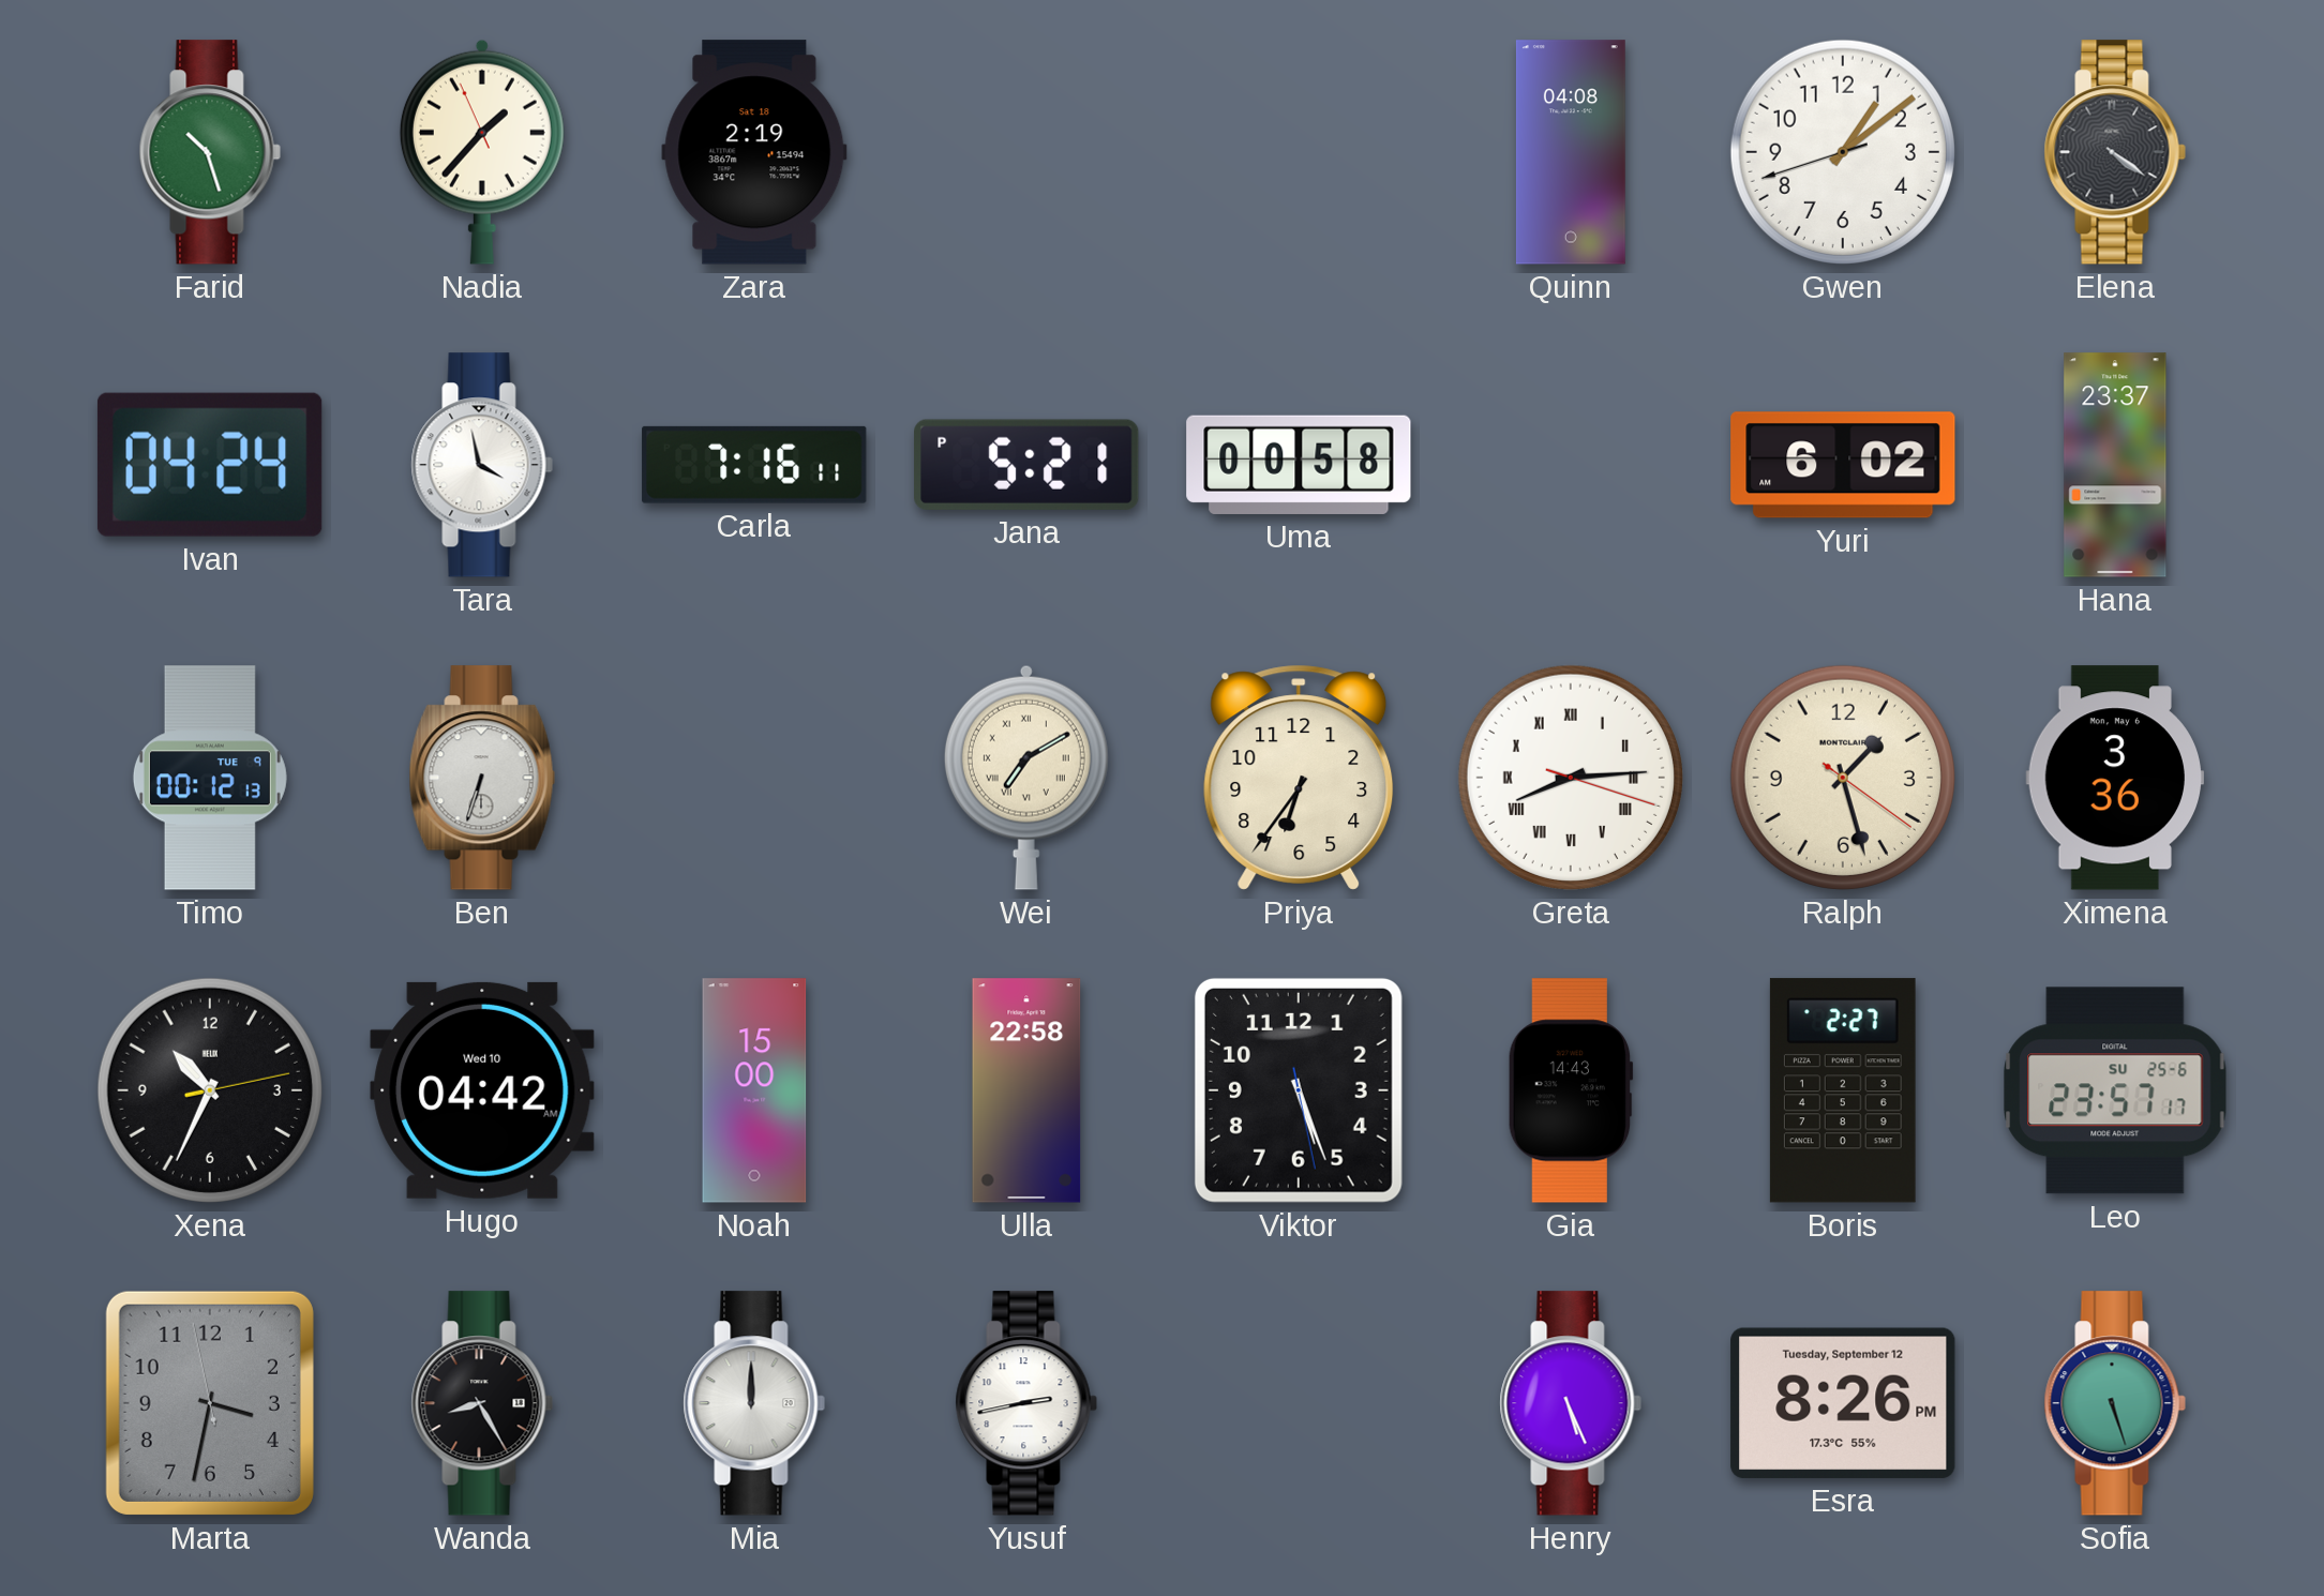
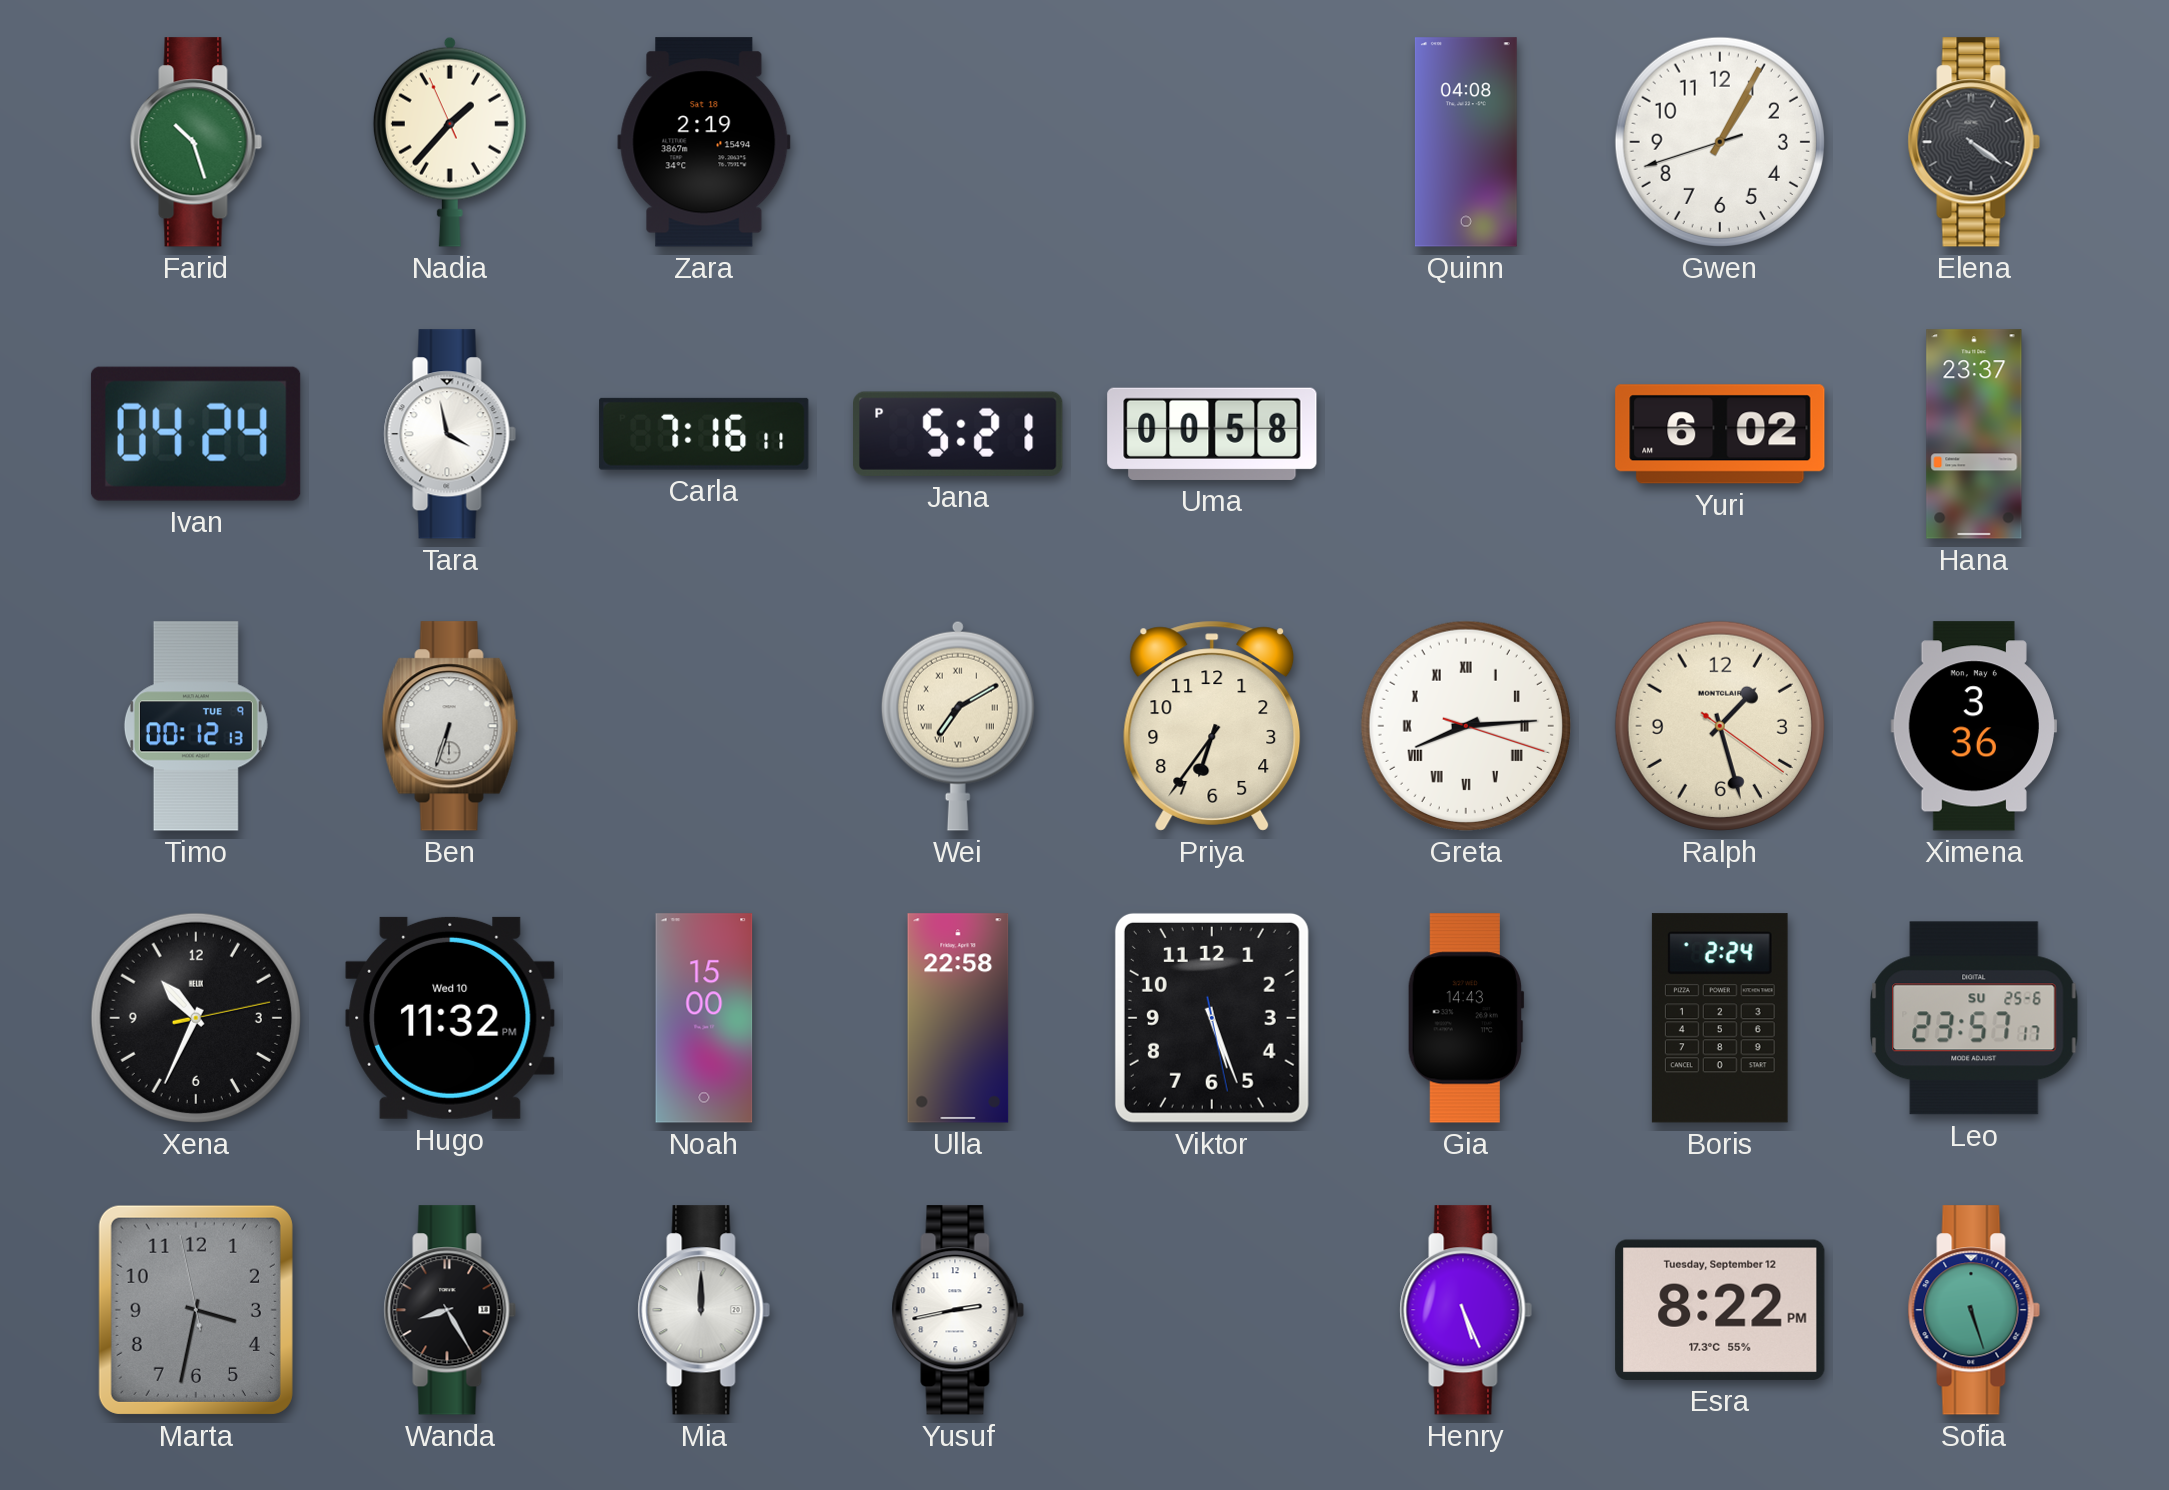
Gwen: 1:08 -> 1:04 (1720, 142)
Hugo: 04:42 -> 11:32 (450, 1018)
Boris: 2:27 -> 2:24 (1720, 1018)
Esra: 8:26 -> 8:22 (1720, 1310)
